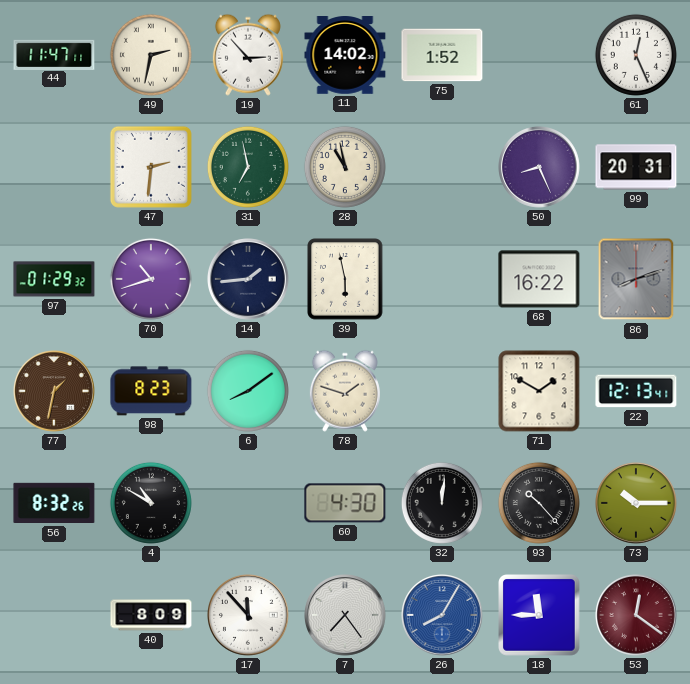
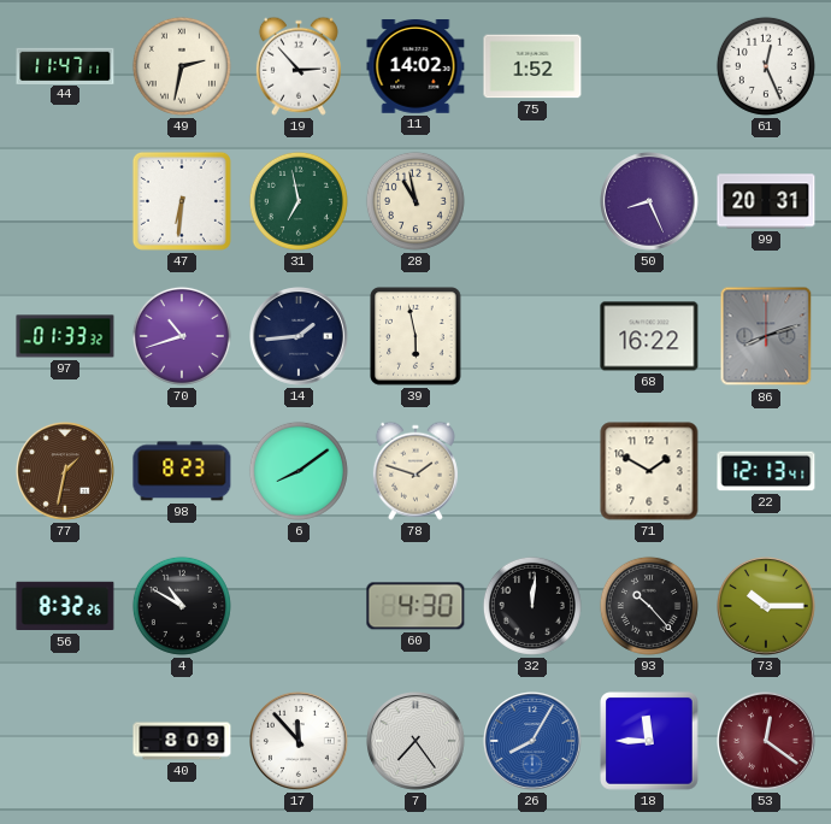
47: 2:31 -> 6:31 (182, 201)
97: 01:29 -> 01:33 (65, 336)
